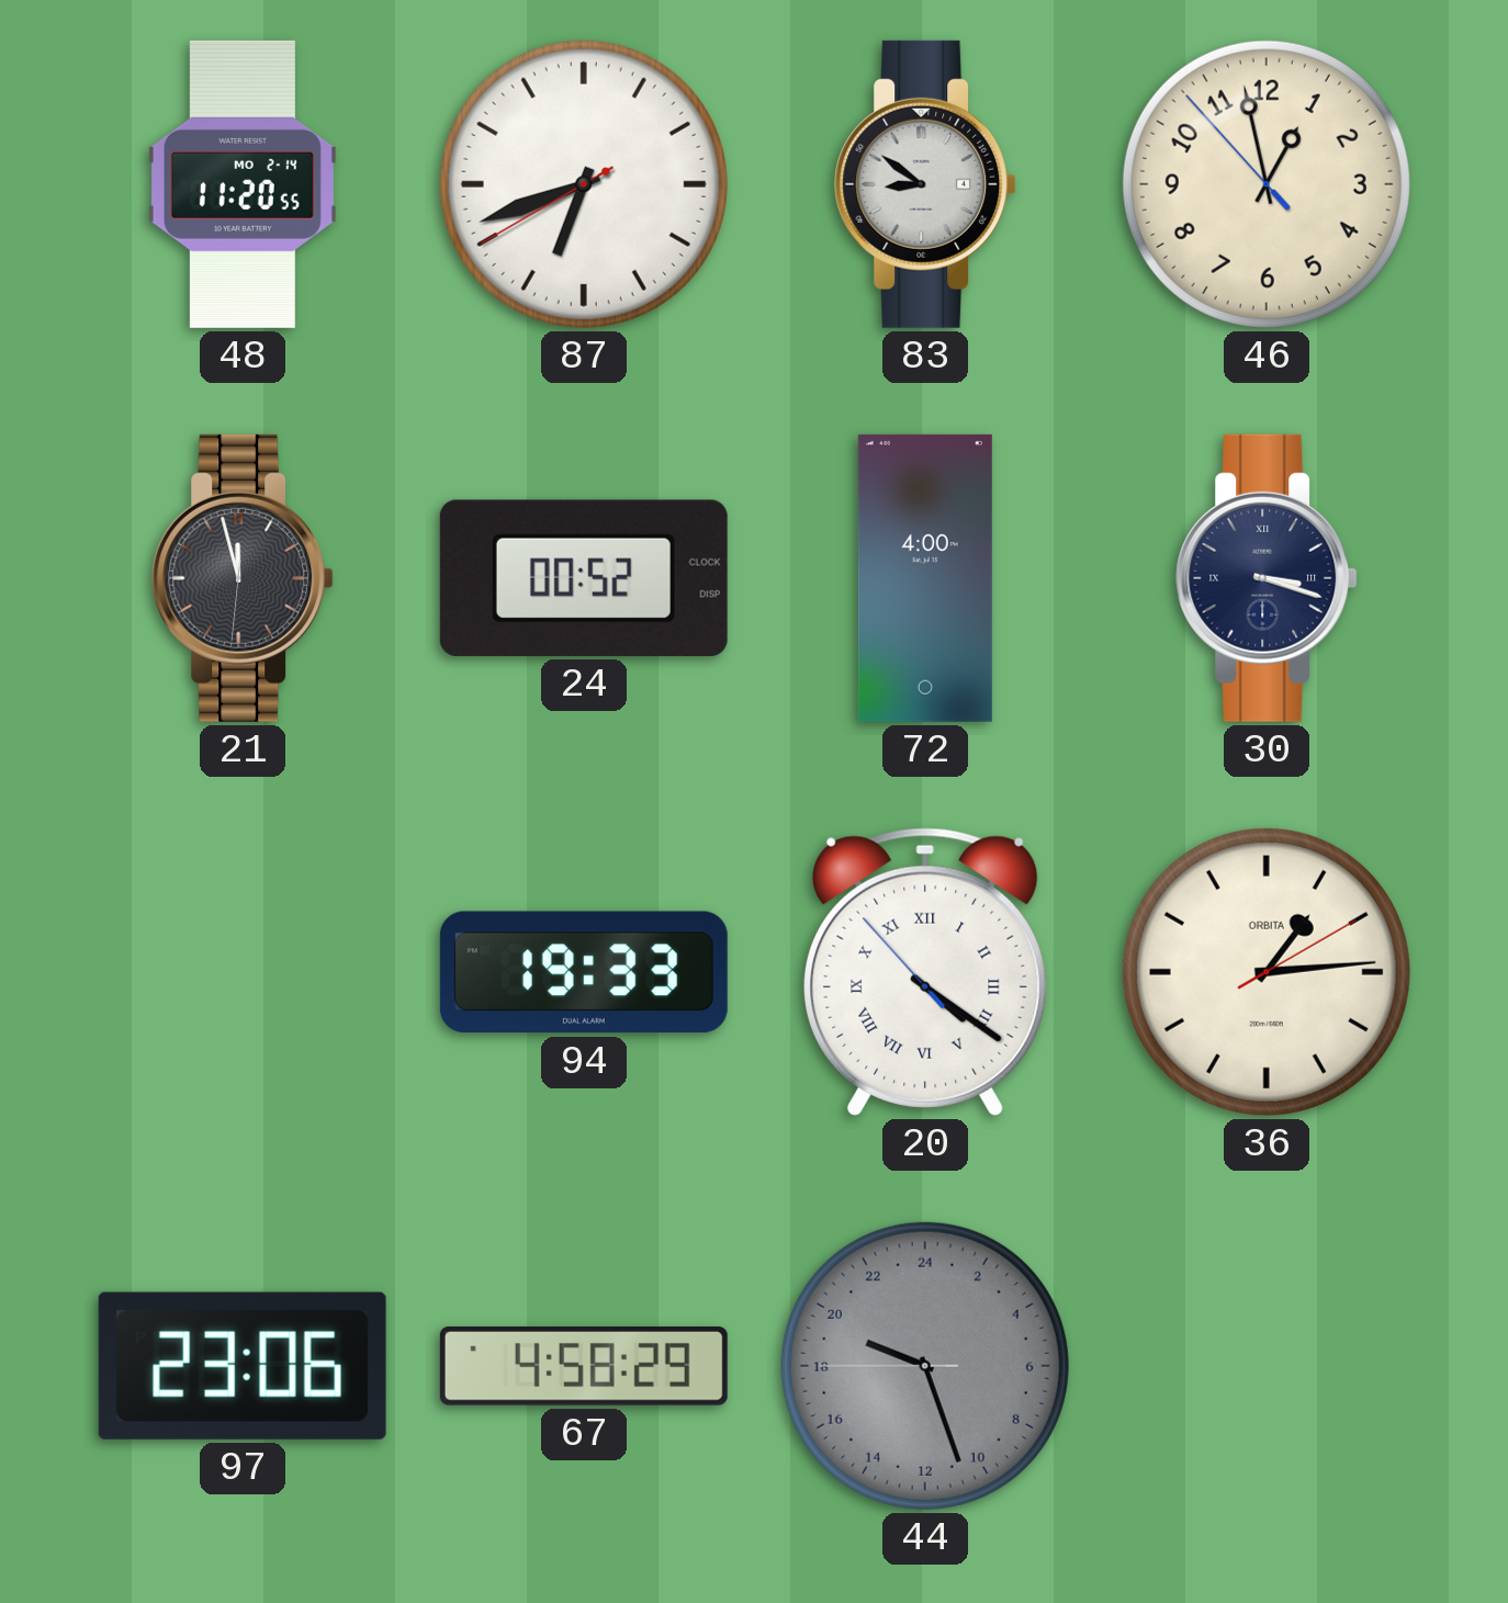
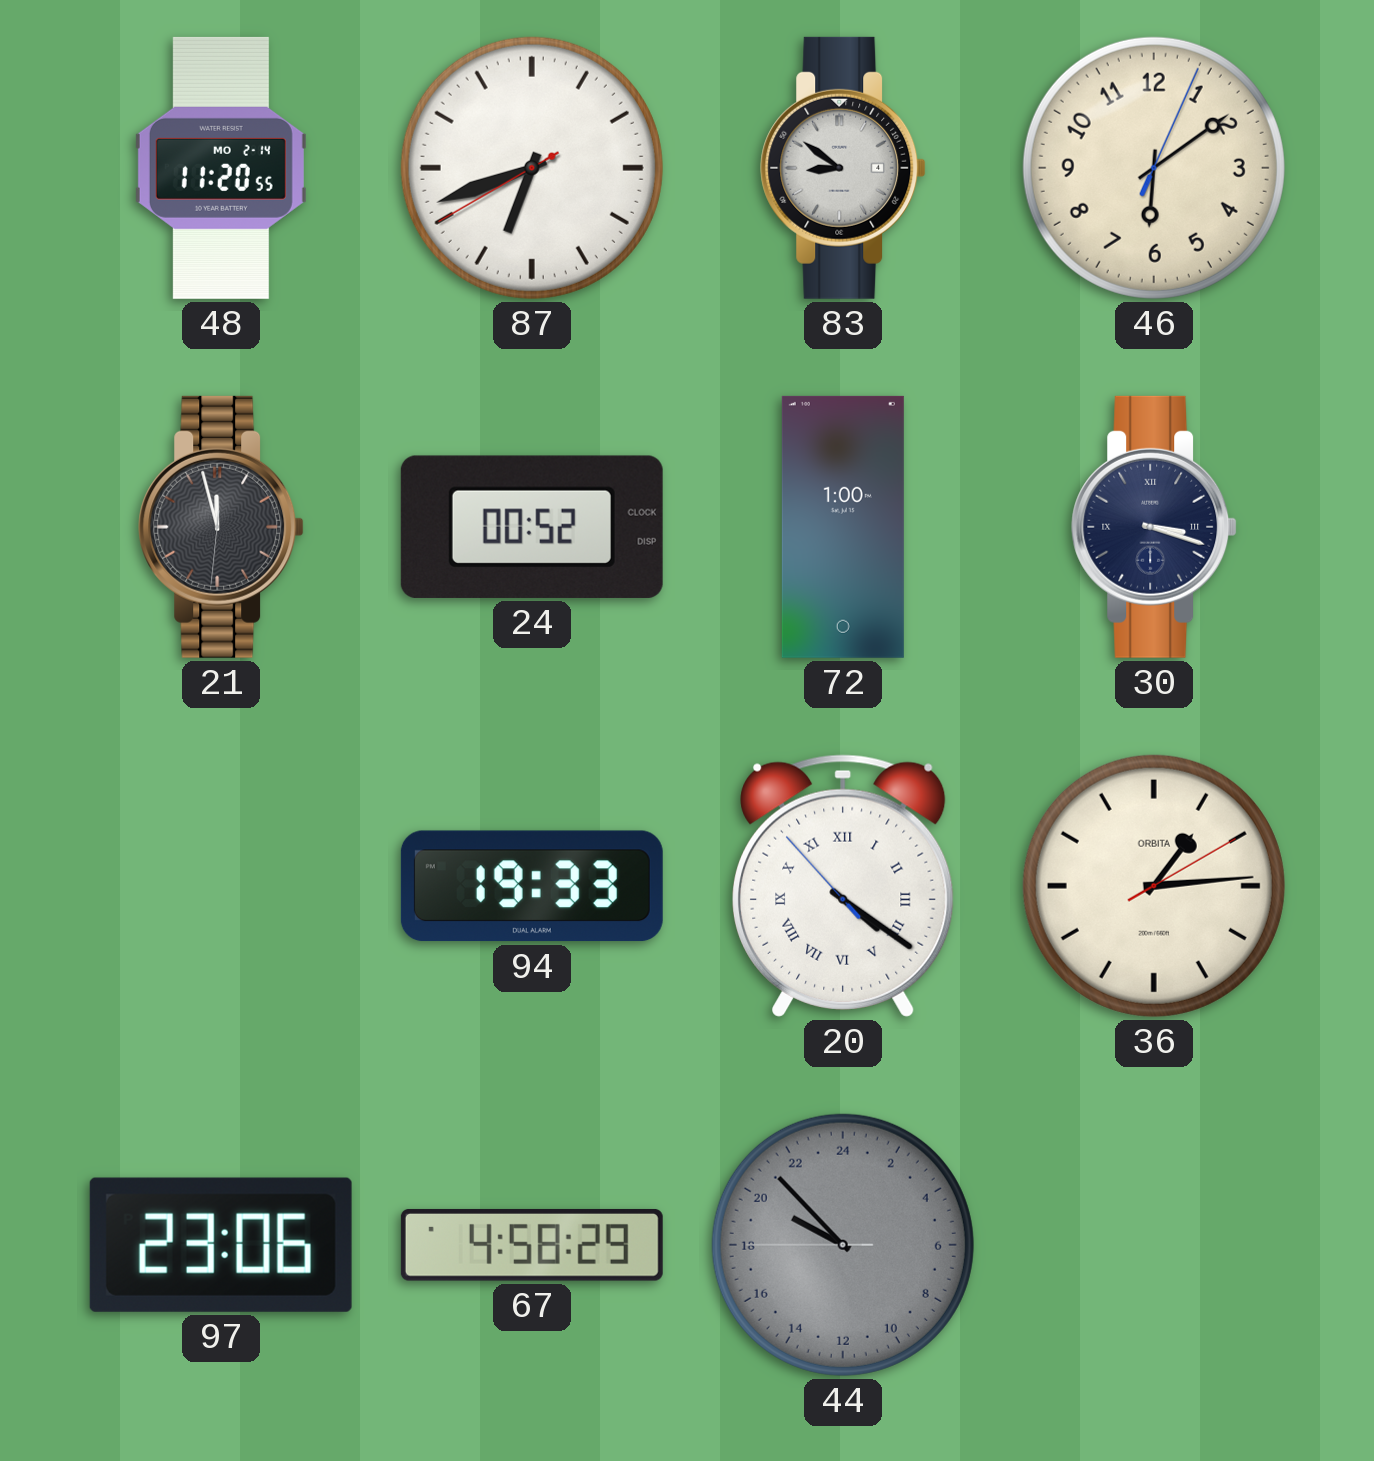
46: 12:57 -> 6:09 (1154, 168)
72: 4:00 -> 1:00 (843, 527)
44: 19:26 -> 19:52 (843, 1245)
